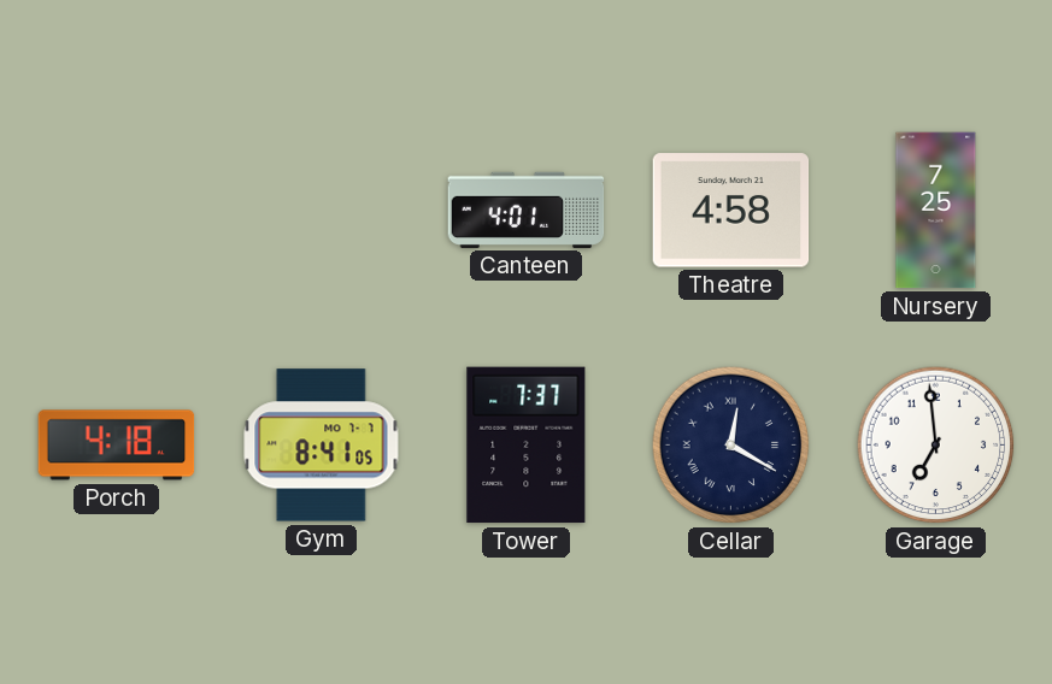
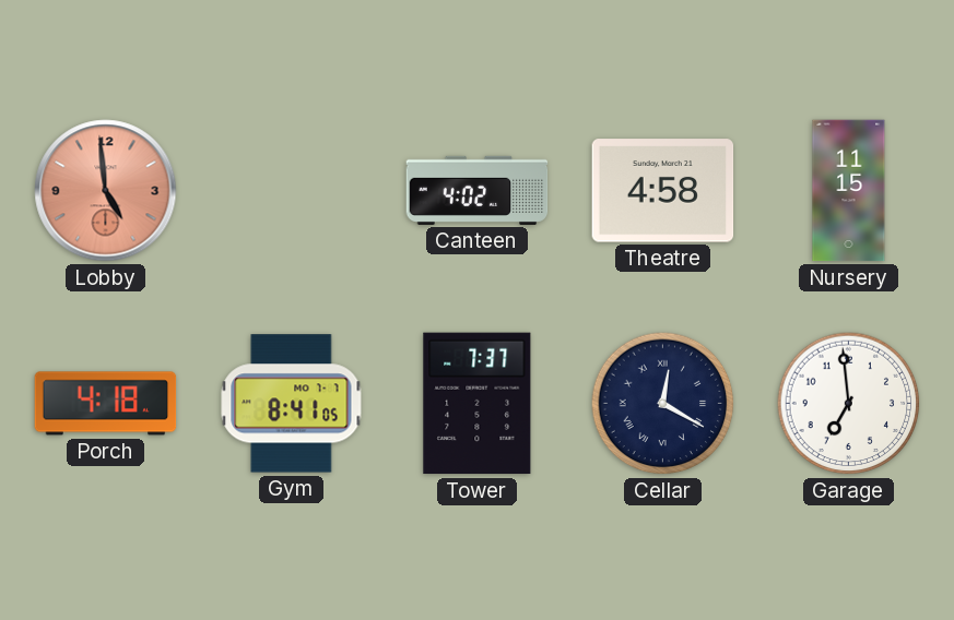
Lobby: none -> 4:59 (106, 191)
Canteen: 4:01 -> 4:02 (478, 190)
Nursery: 7:25 -> 11:15 (849, 191)
